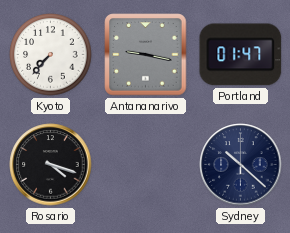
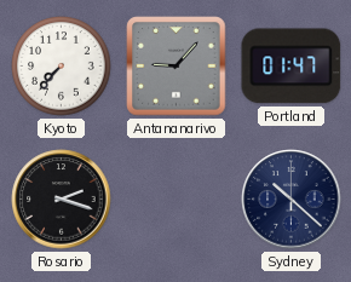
Antananarivo: 9:17 -> 9:07 (177, 67)
Rosario: 4:18 -> 2:18 (62, 200)
